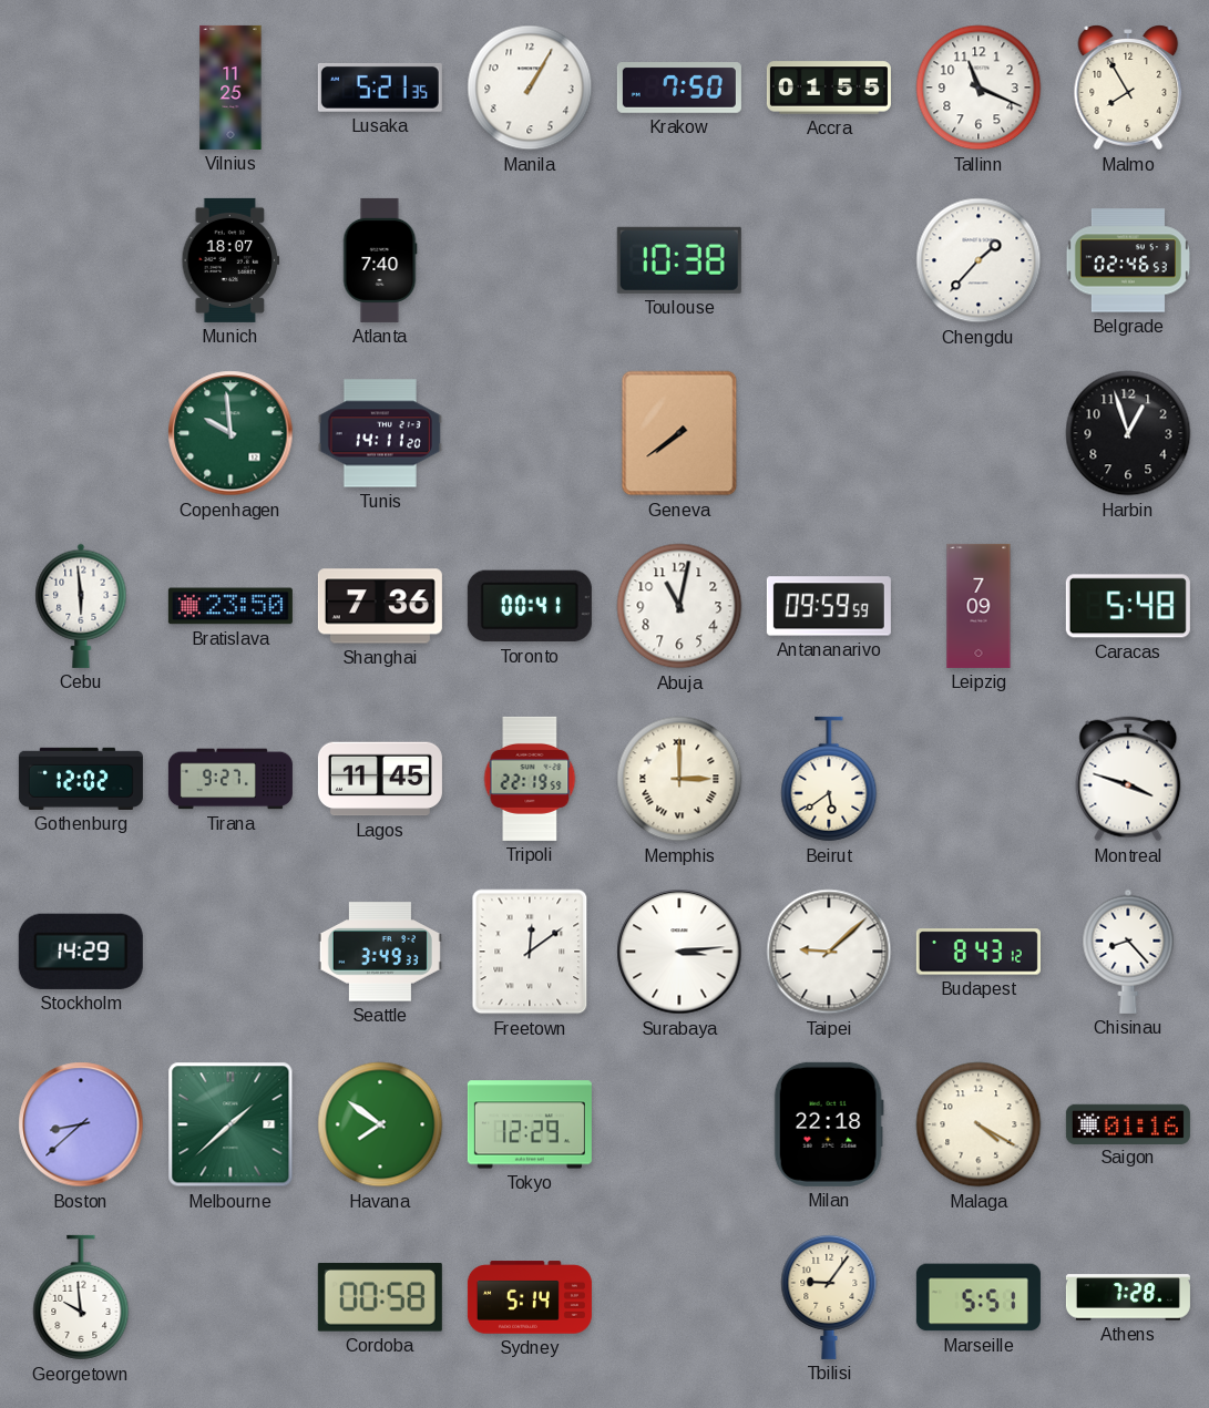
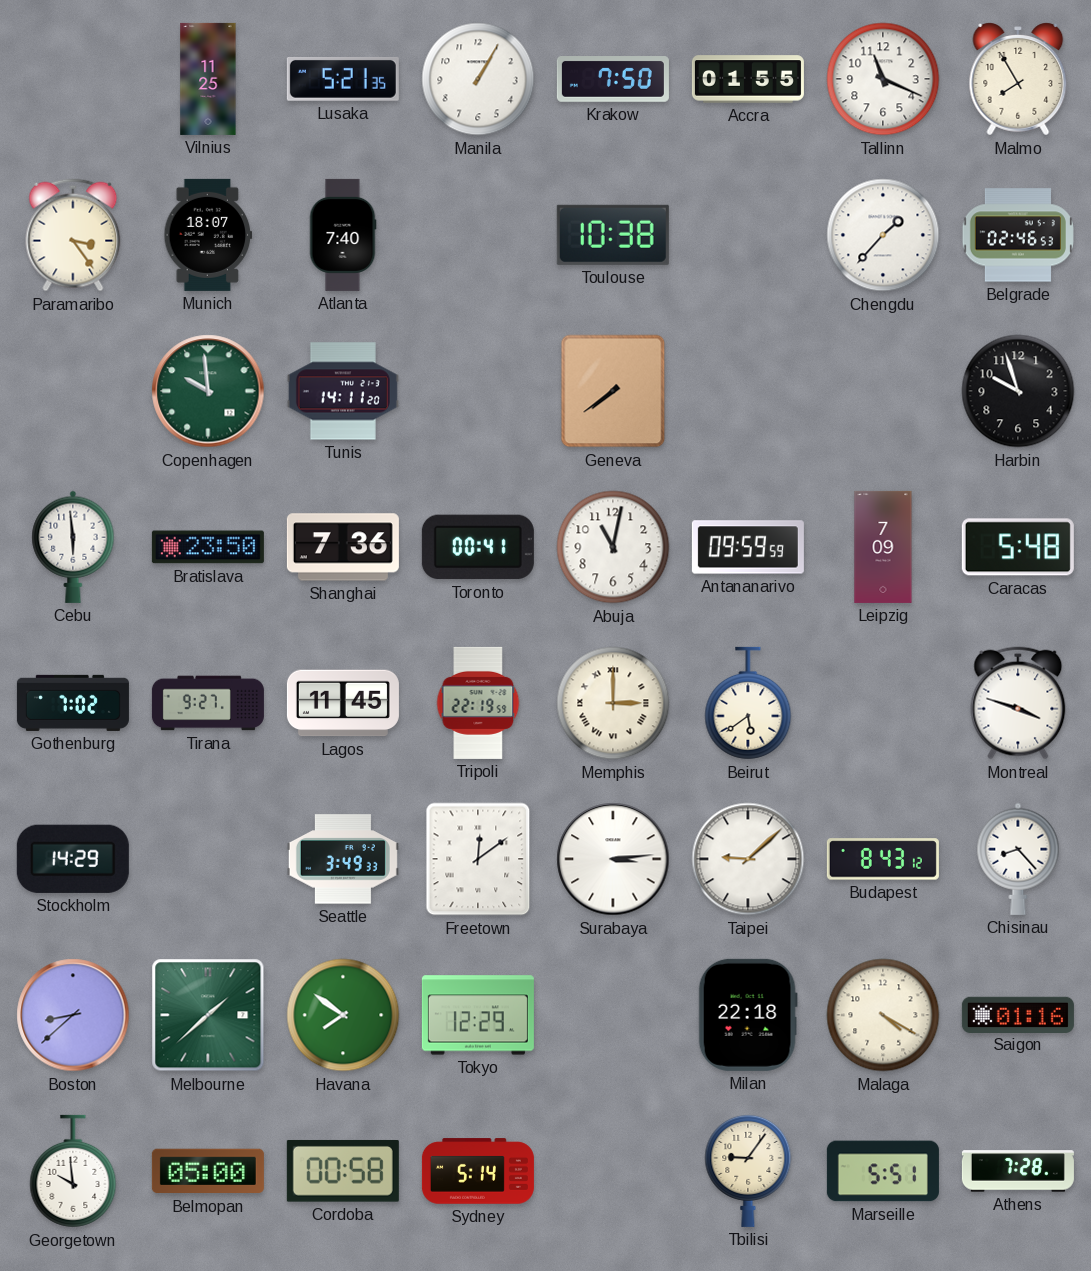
Paramaribo: none -> 3:24 (73, 235)
Harbin: 12:57 -> 9:57 (1018, 391)
Gothenburg: 12:02 -> 7:02 (73, 703)
Belmopan: none -> 05:00 (208, 1171)
